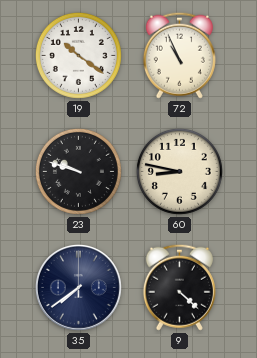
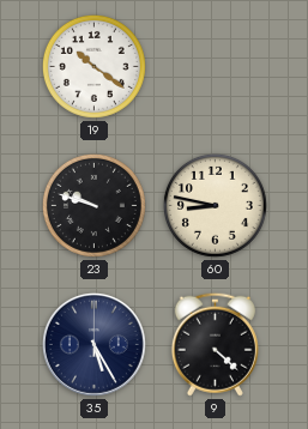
72: 10:56 -> none (179, 55)
35: 7:39 -> 5:25 (93, 344)
